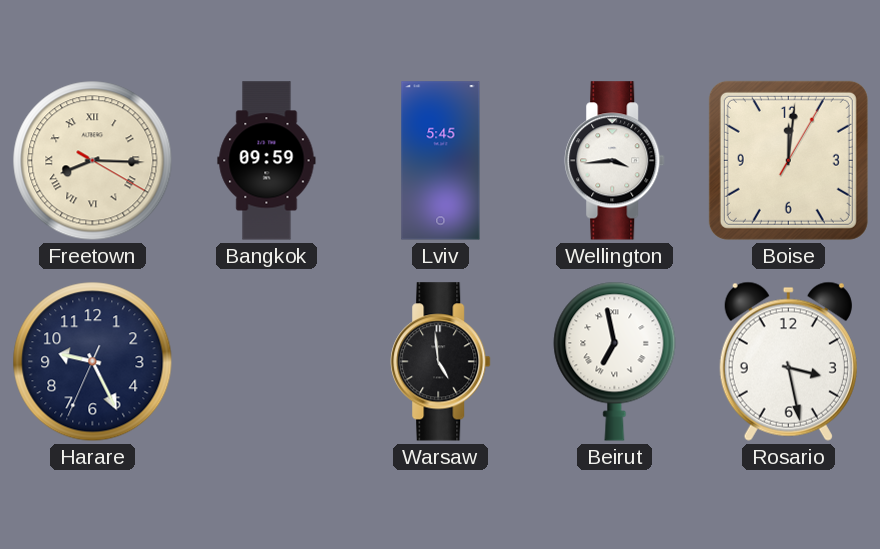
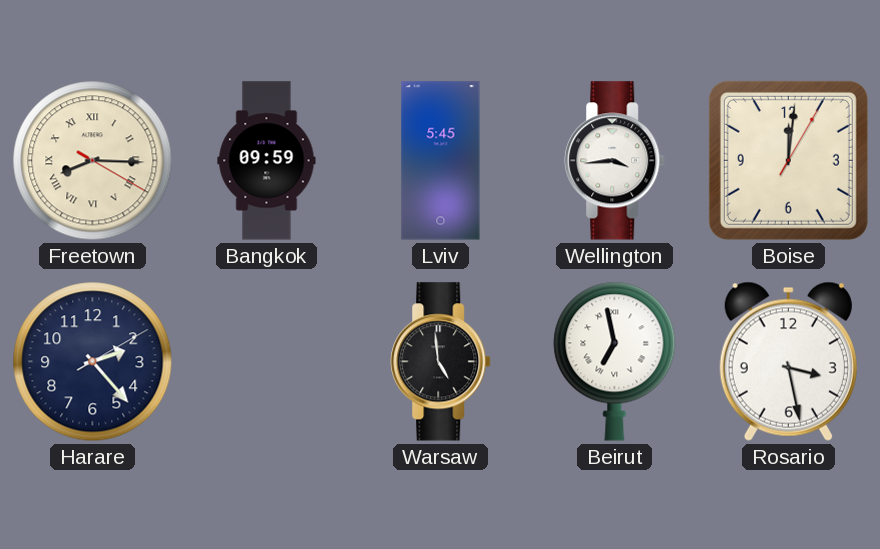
Harare: 9:25 -> 2:23 (93, 362)
